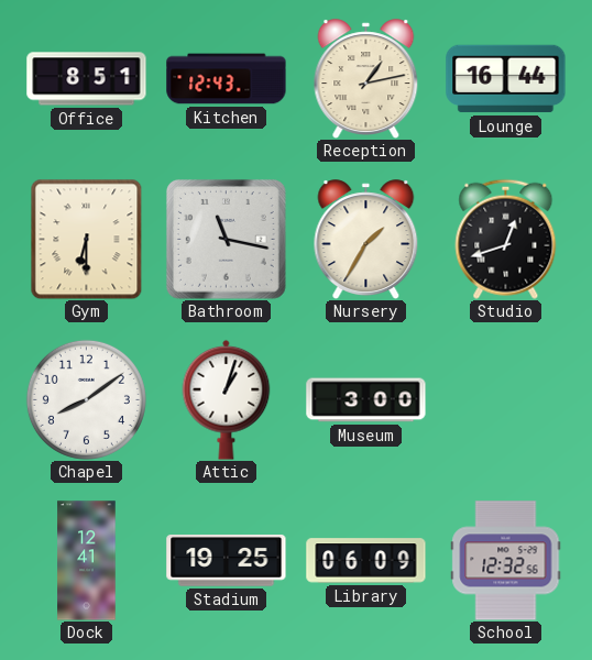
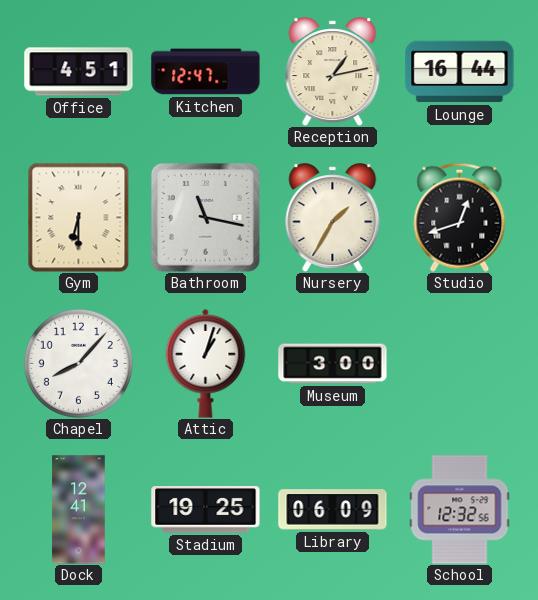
Office: 8:51 -> 4:51 (79, 72)
Kitchen: 12:43 -> 12:47 (206, 72)
Chapel: 8:09 -> 8:07 (78, 363)
